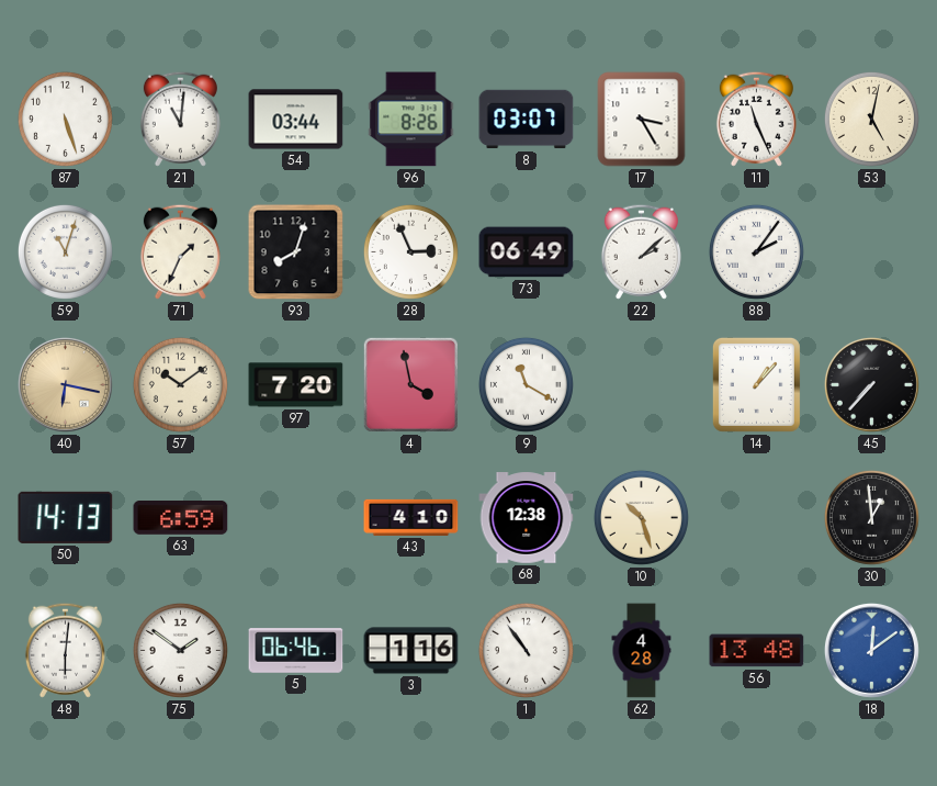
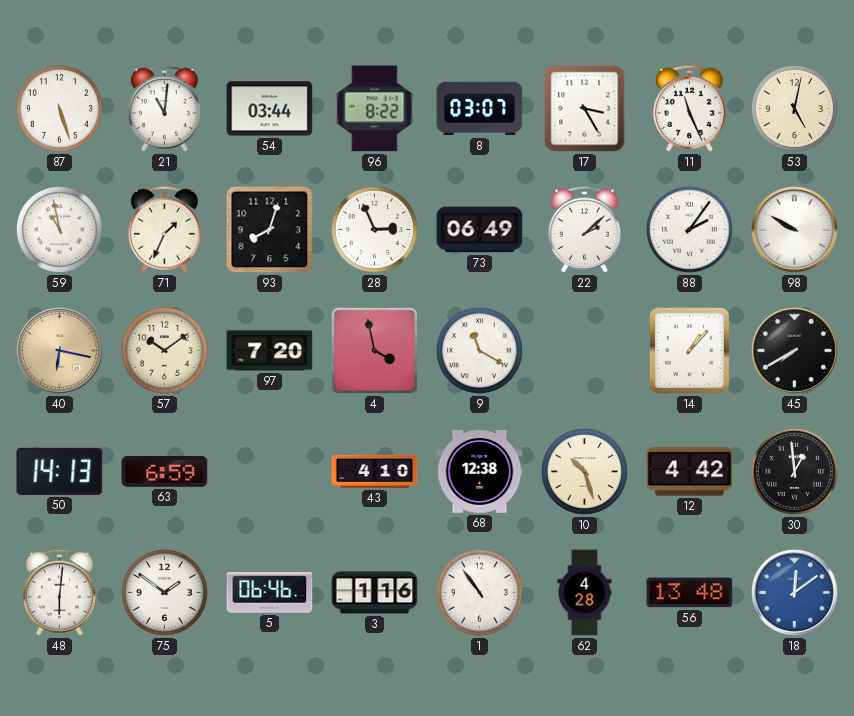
96: 8:26 -> 8:22 (375, 109)
59: 11:03 -> 10:58 (59, 229)
98: none -> 9:50 (794, 229)
45: 7:37 -> 7:40 (794, 350)
12: none -> 4:42 (690, 472)
